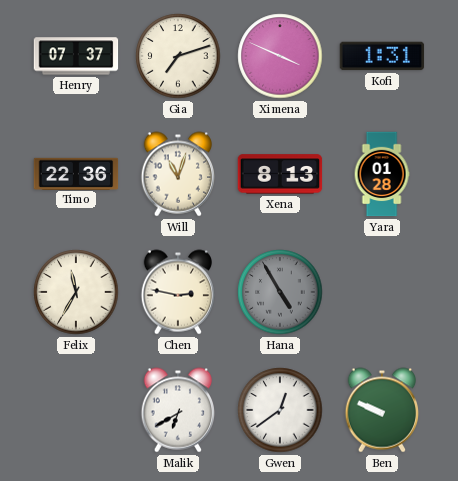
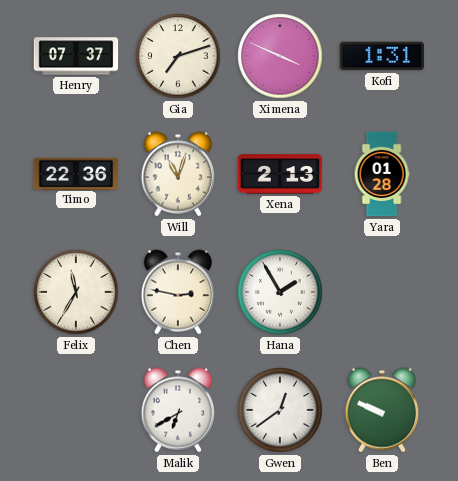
Xena: 8:13 -> 2:13 (280, 174)
Hana: 4:55 -> 1:55 (280, 292)
Hana dial: grey -> white (280, 292)
